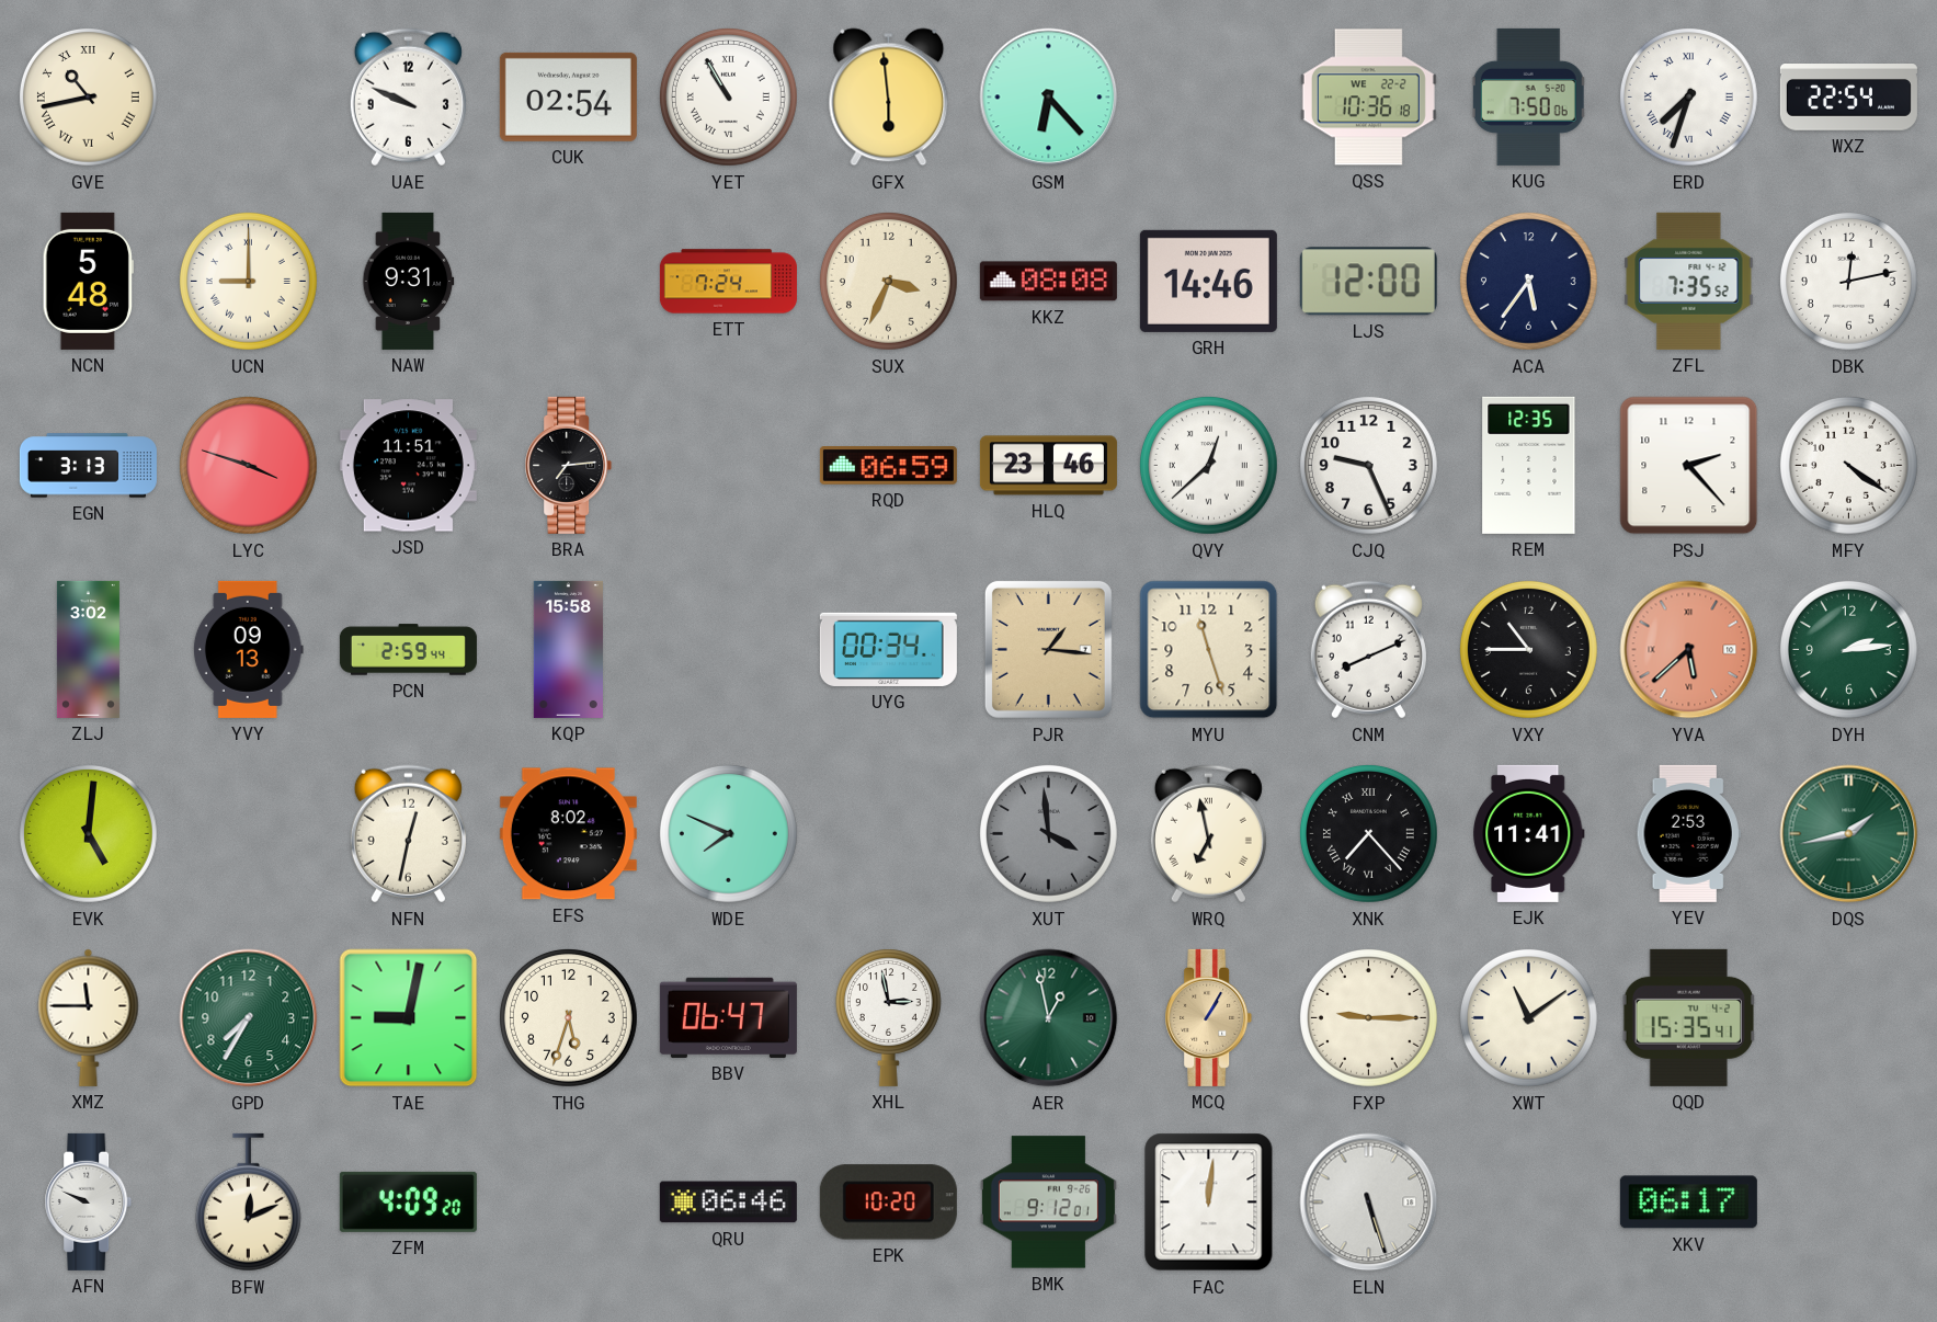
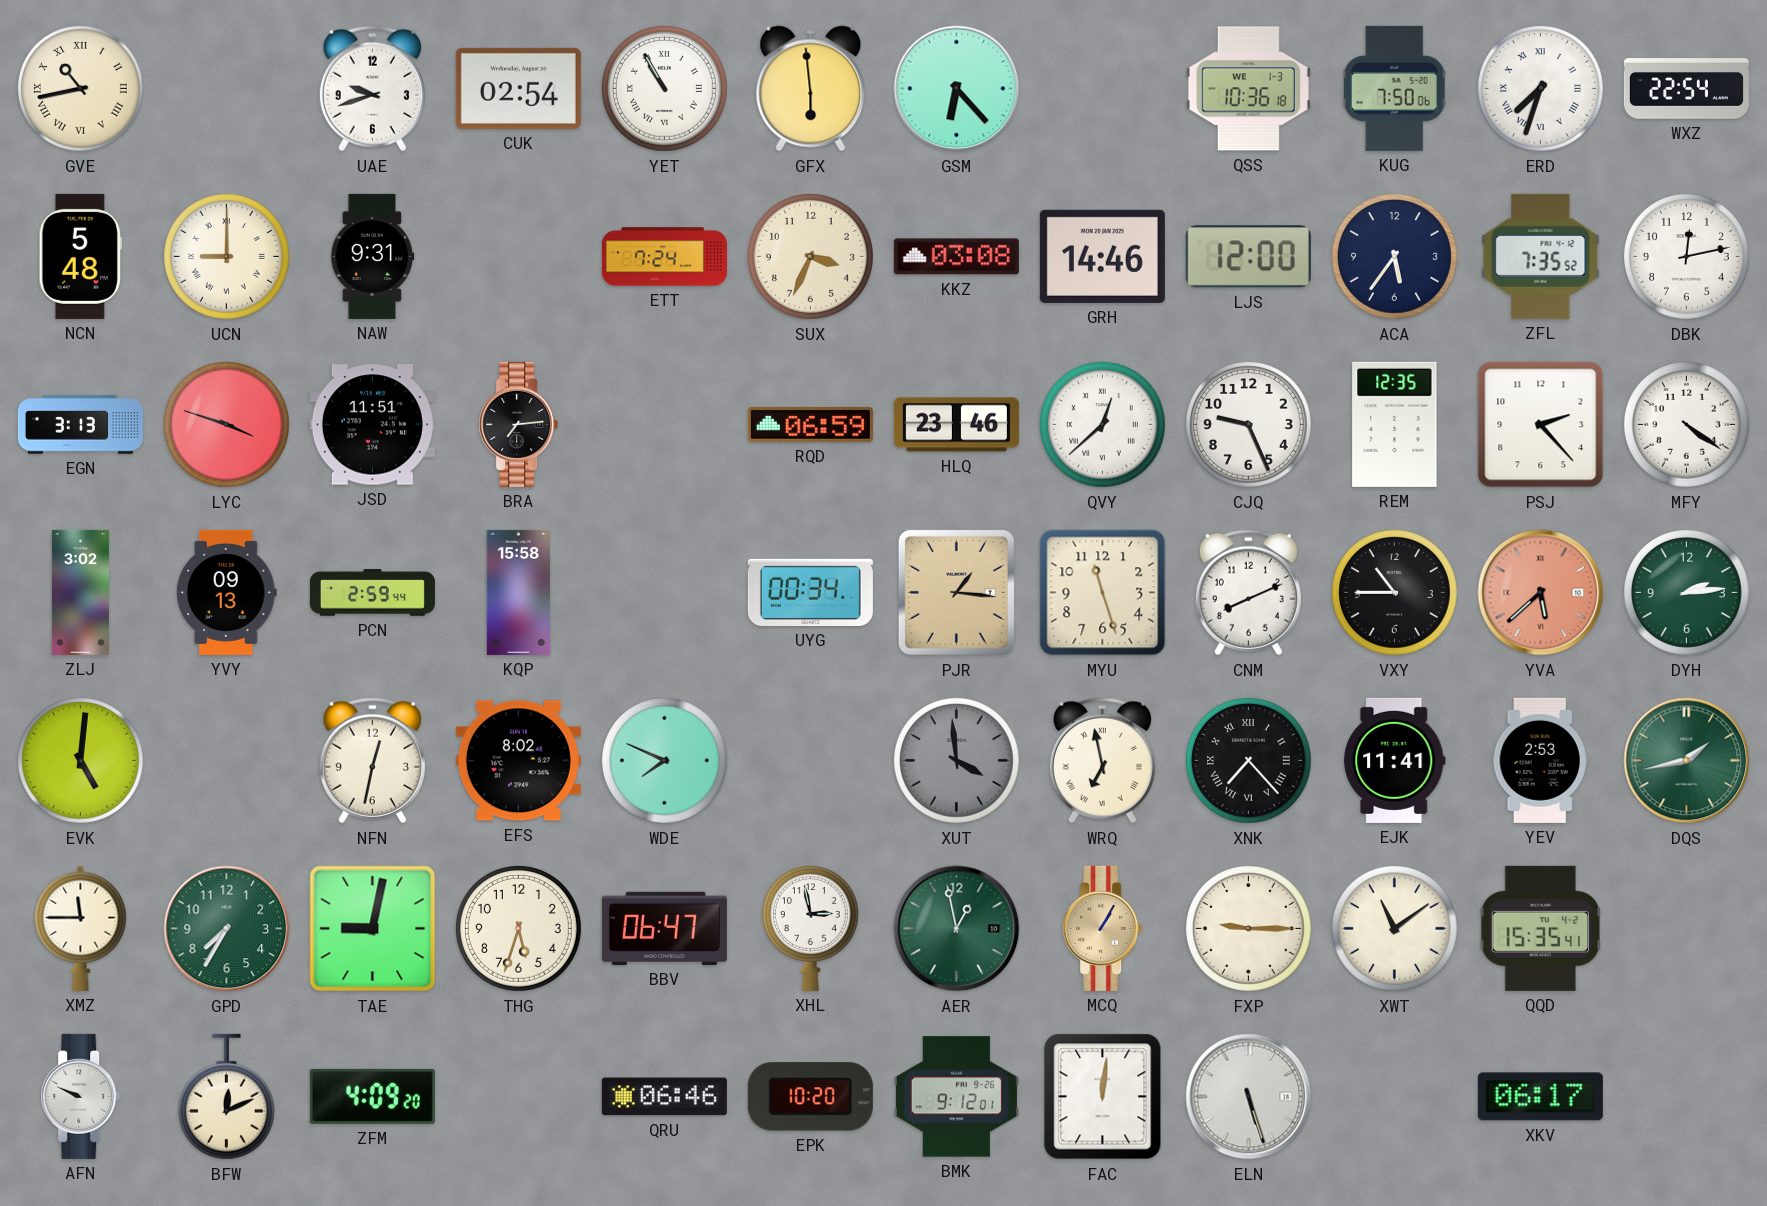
UAE: 9:49 -> 9:42 (372, 89)
QSS date: WE 22-2 -> WE 1-3 (1248, 89)
KKZ: 08:08 -> 03:08 (956, 257)
